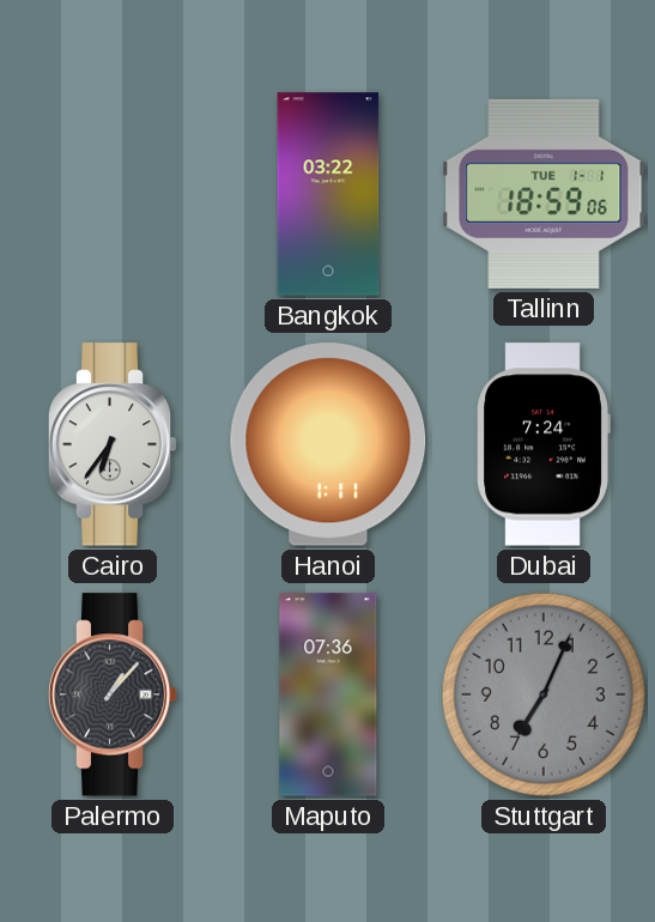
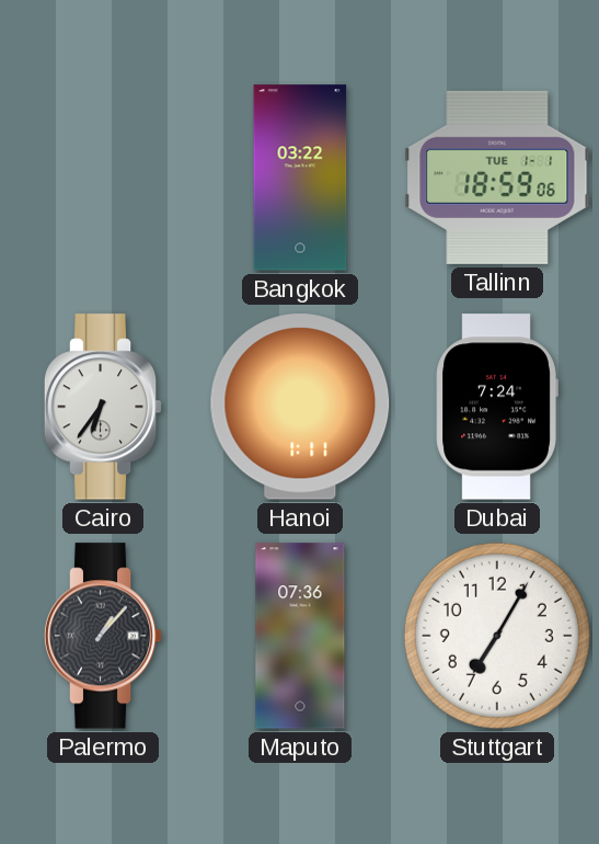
Stuttgart: 7:04 -> 7:05 (497, 636)
Stuttgart dial: grey -> white (497, 636)
